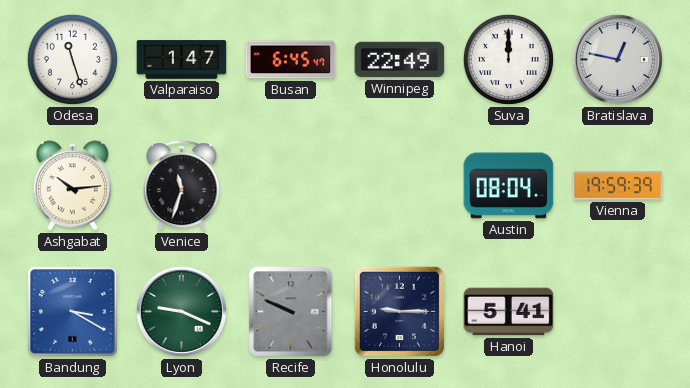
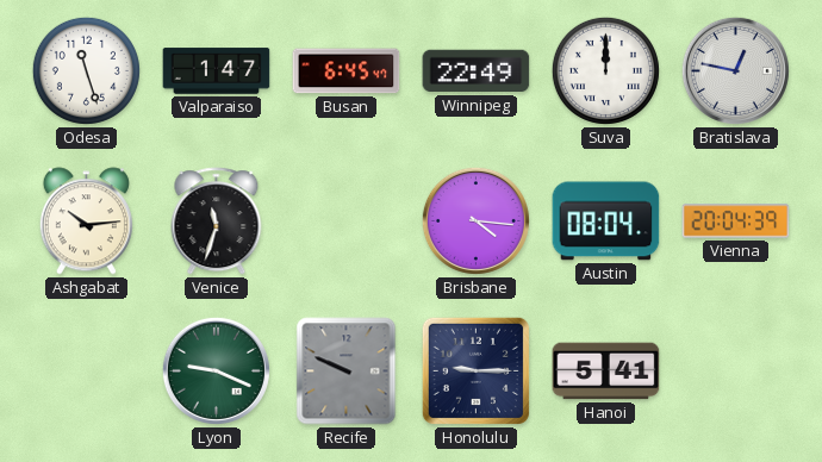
Brisbane: none -> 4:16 (475, 220)
Vienna: 19:59 -> 20:04 (736, 221)
Bandung: 3:20 -> none (73, 312)
